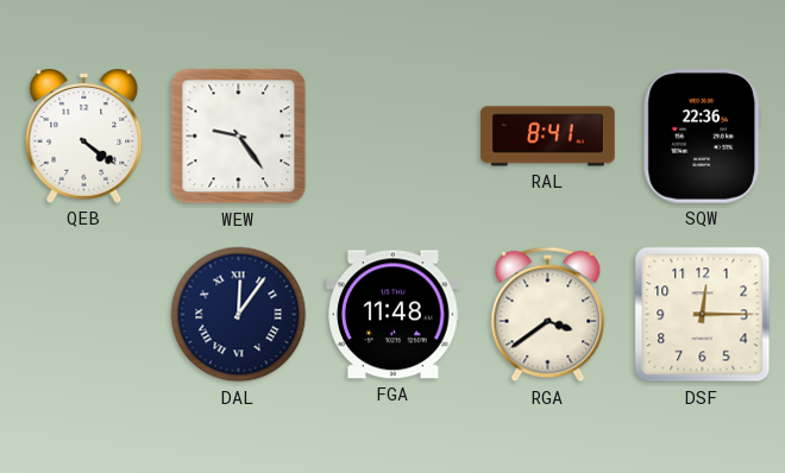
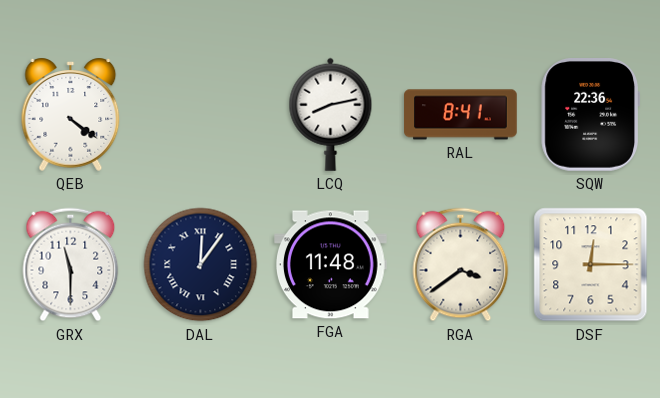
WEW: 9:24 -> none (239, 137)
LCQ: none -> 8:13 (331, 114)
GRX: none -> 11:30 (71, 265)
